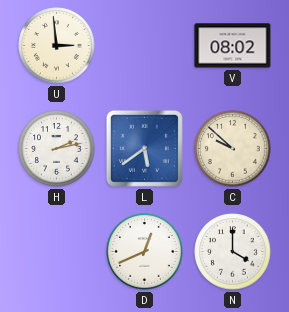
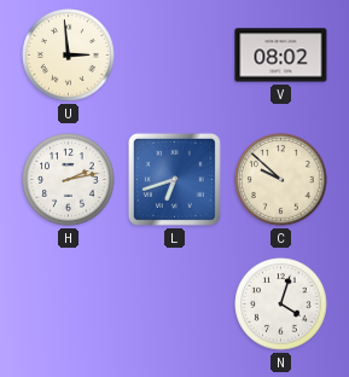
L: 5:39 -> 6:42 (174, 179)
D: 12:41 -> none (145, 252)
N: 4:00 -> 4:03 (281, 304)
